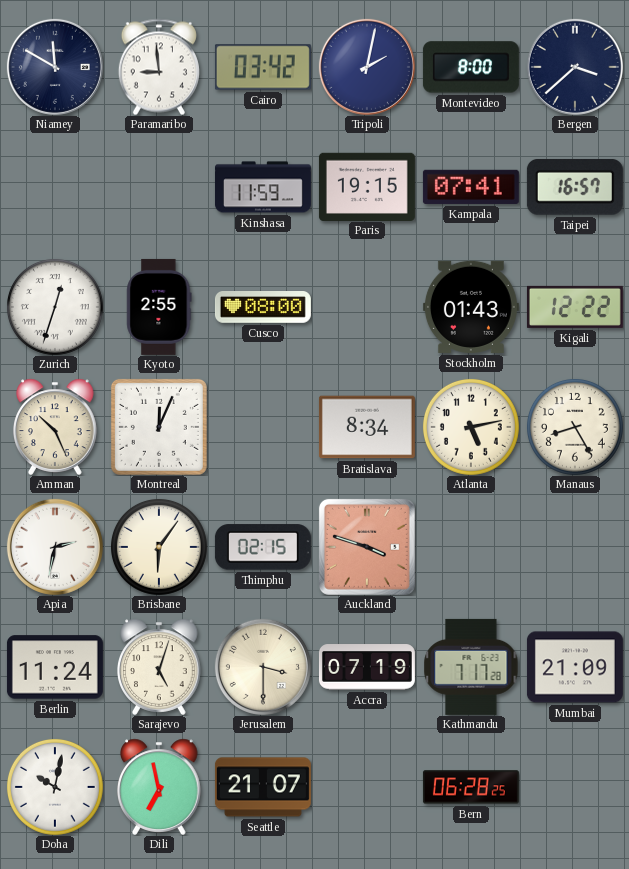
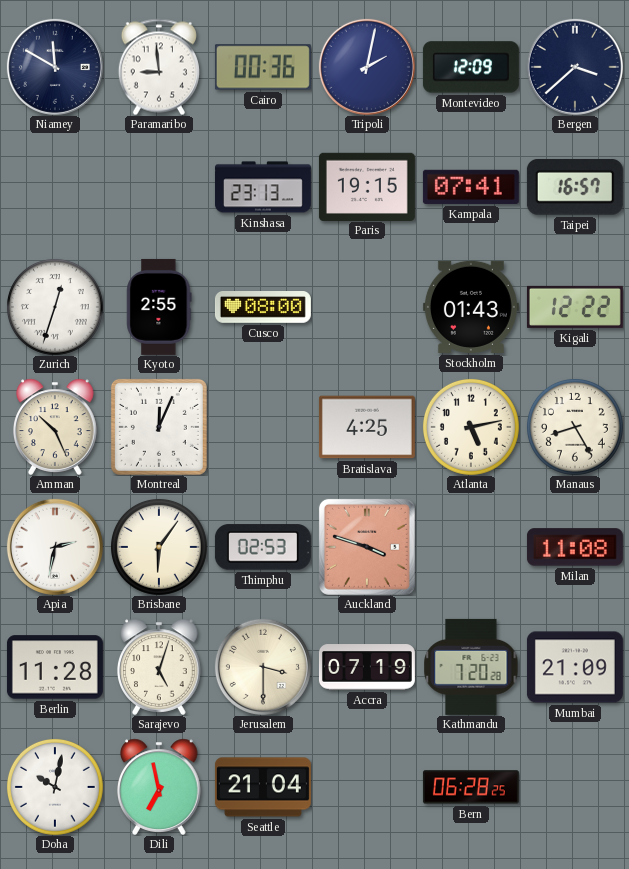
Cairo: 03:42 -> 00:36 (263, 67)
Montevideo: 8:00 -> 12:09 (471, 67)
Kinshasa: 11:59 -> 23:13 (263, 187)
Bratislava: 8:34 -> 4:25 (367, 427)
Thimphu: 02:15 -> 02:53 (263, 547)
Milan: none -> 11:08 (575, 547)
Berlin: 11:24 -> 11:28 (55, 667)
Kathmandu: 7:17 -> 7:20 (471, 667)
Seattle: 21:07 -> 21:04 (263, 787)
